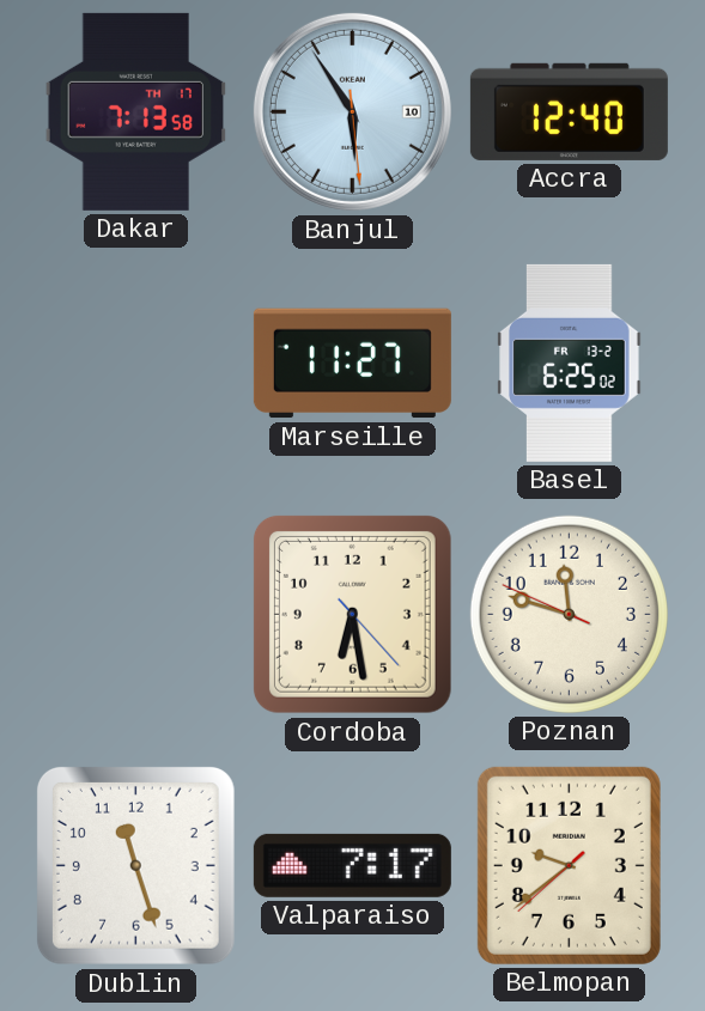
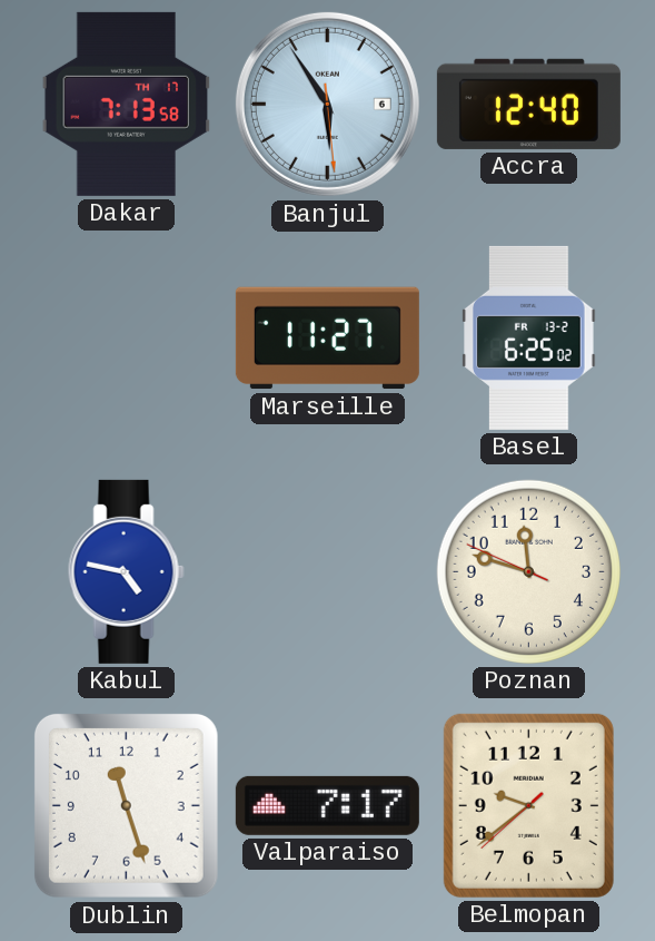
Banjul date: 10 -> 6 (327, 104)
Kabul: none -> 4:47 (126, 571)
Cordoba: 6:28 -> none (352, 614)
